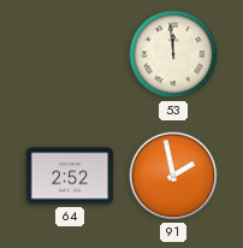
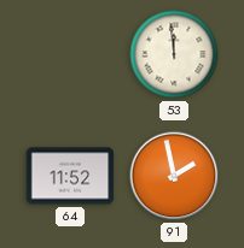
64: 2:52 -> 11:52 (70, 176)
